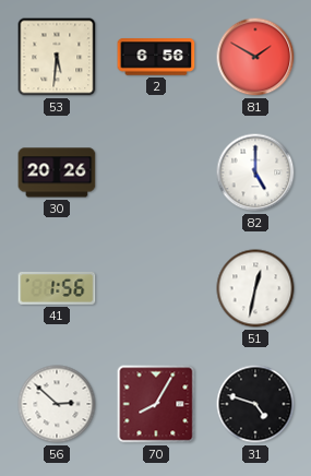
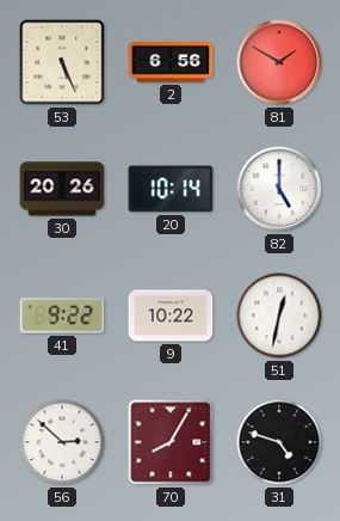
53: 5:31 -> 5:26 (62, 62)
20: none -> 10:14 (171, 189)
41: 1:56 -> 9:22 (62, 315)
9: none -> 10:22 (171, 315)
